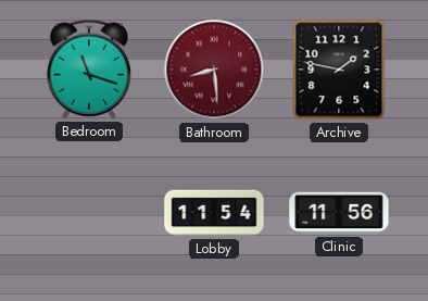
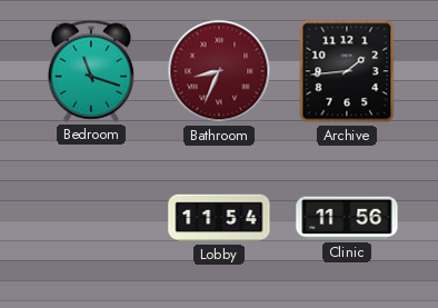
Bathroom: 8:29 -> 8:34 (219, 71)
Archive: 1:47 -> 1:44 (347, 71)
